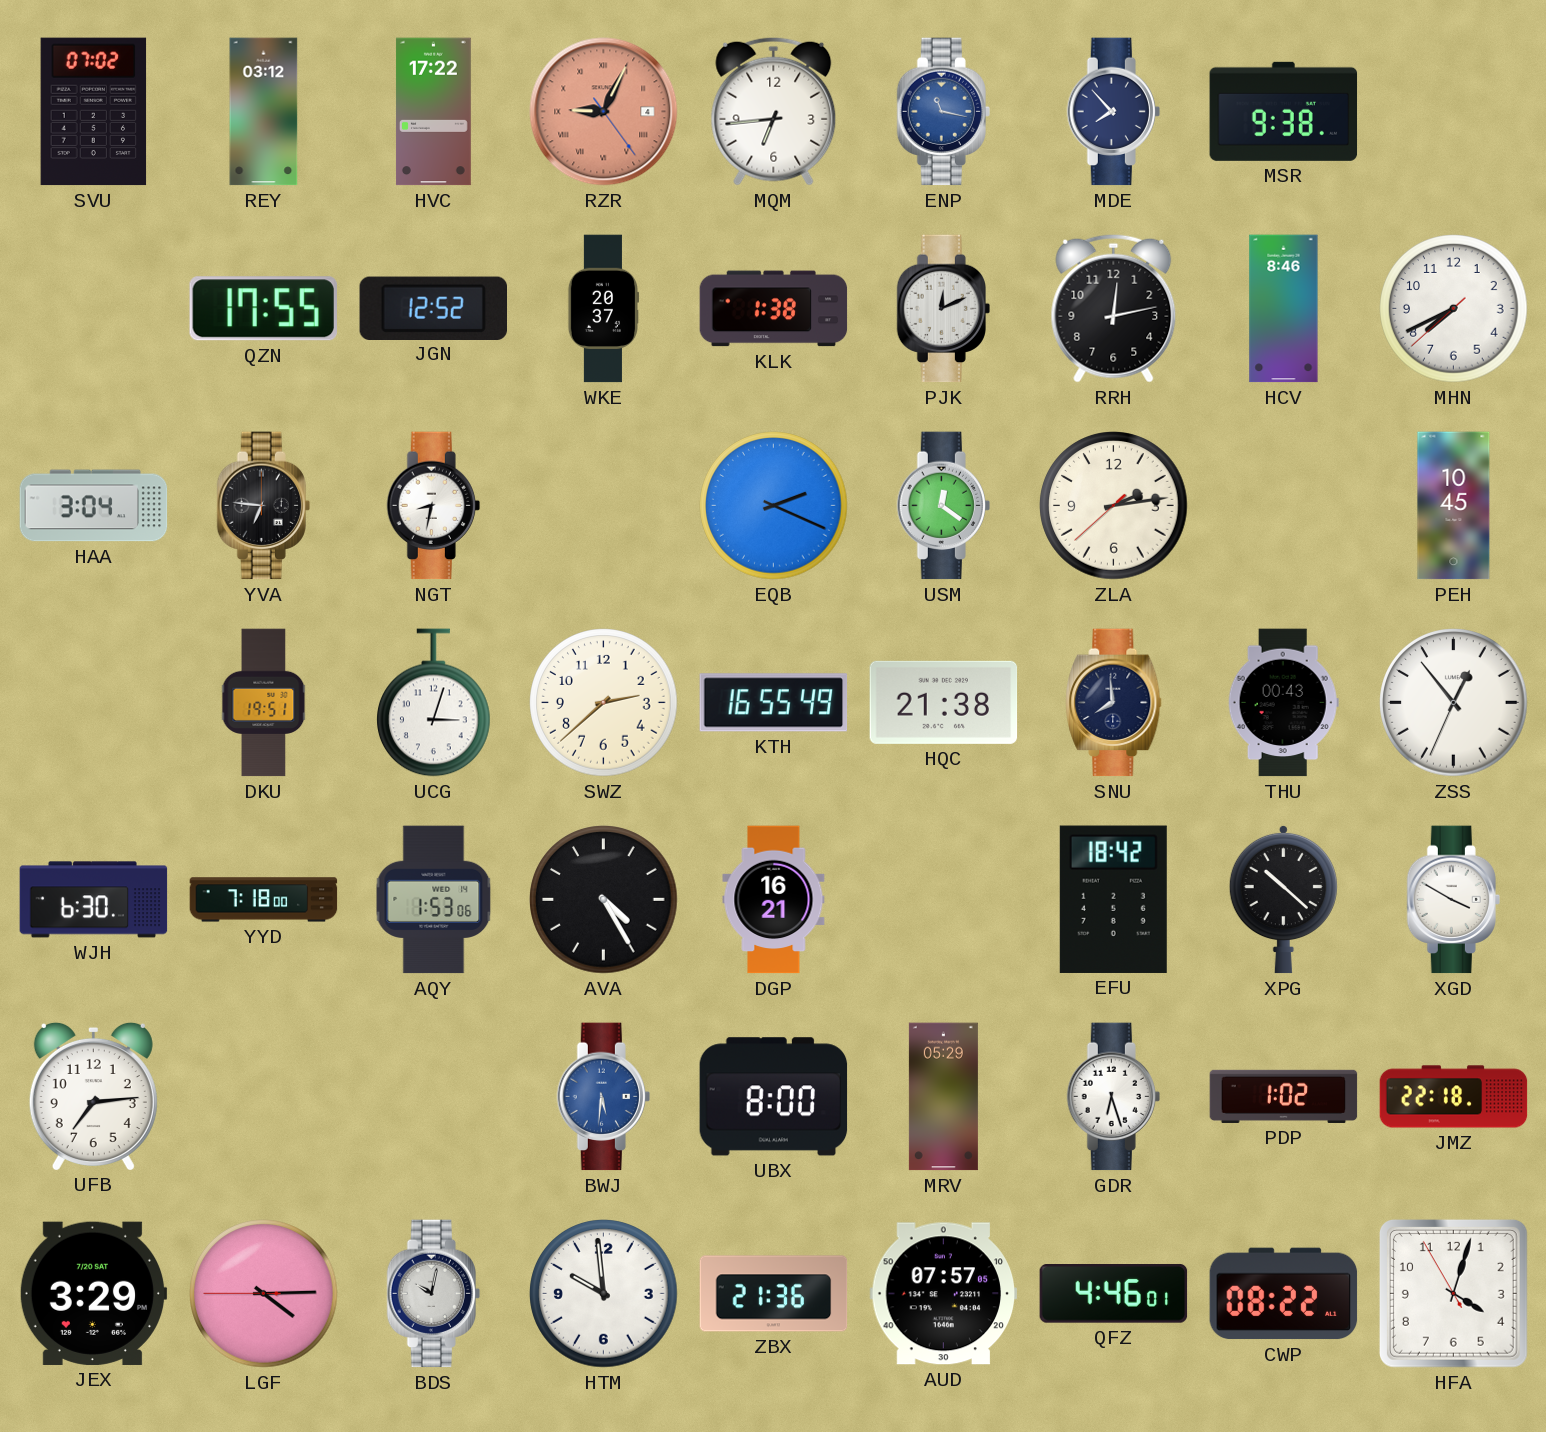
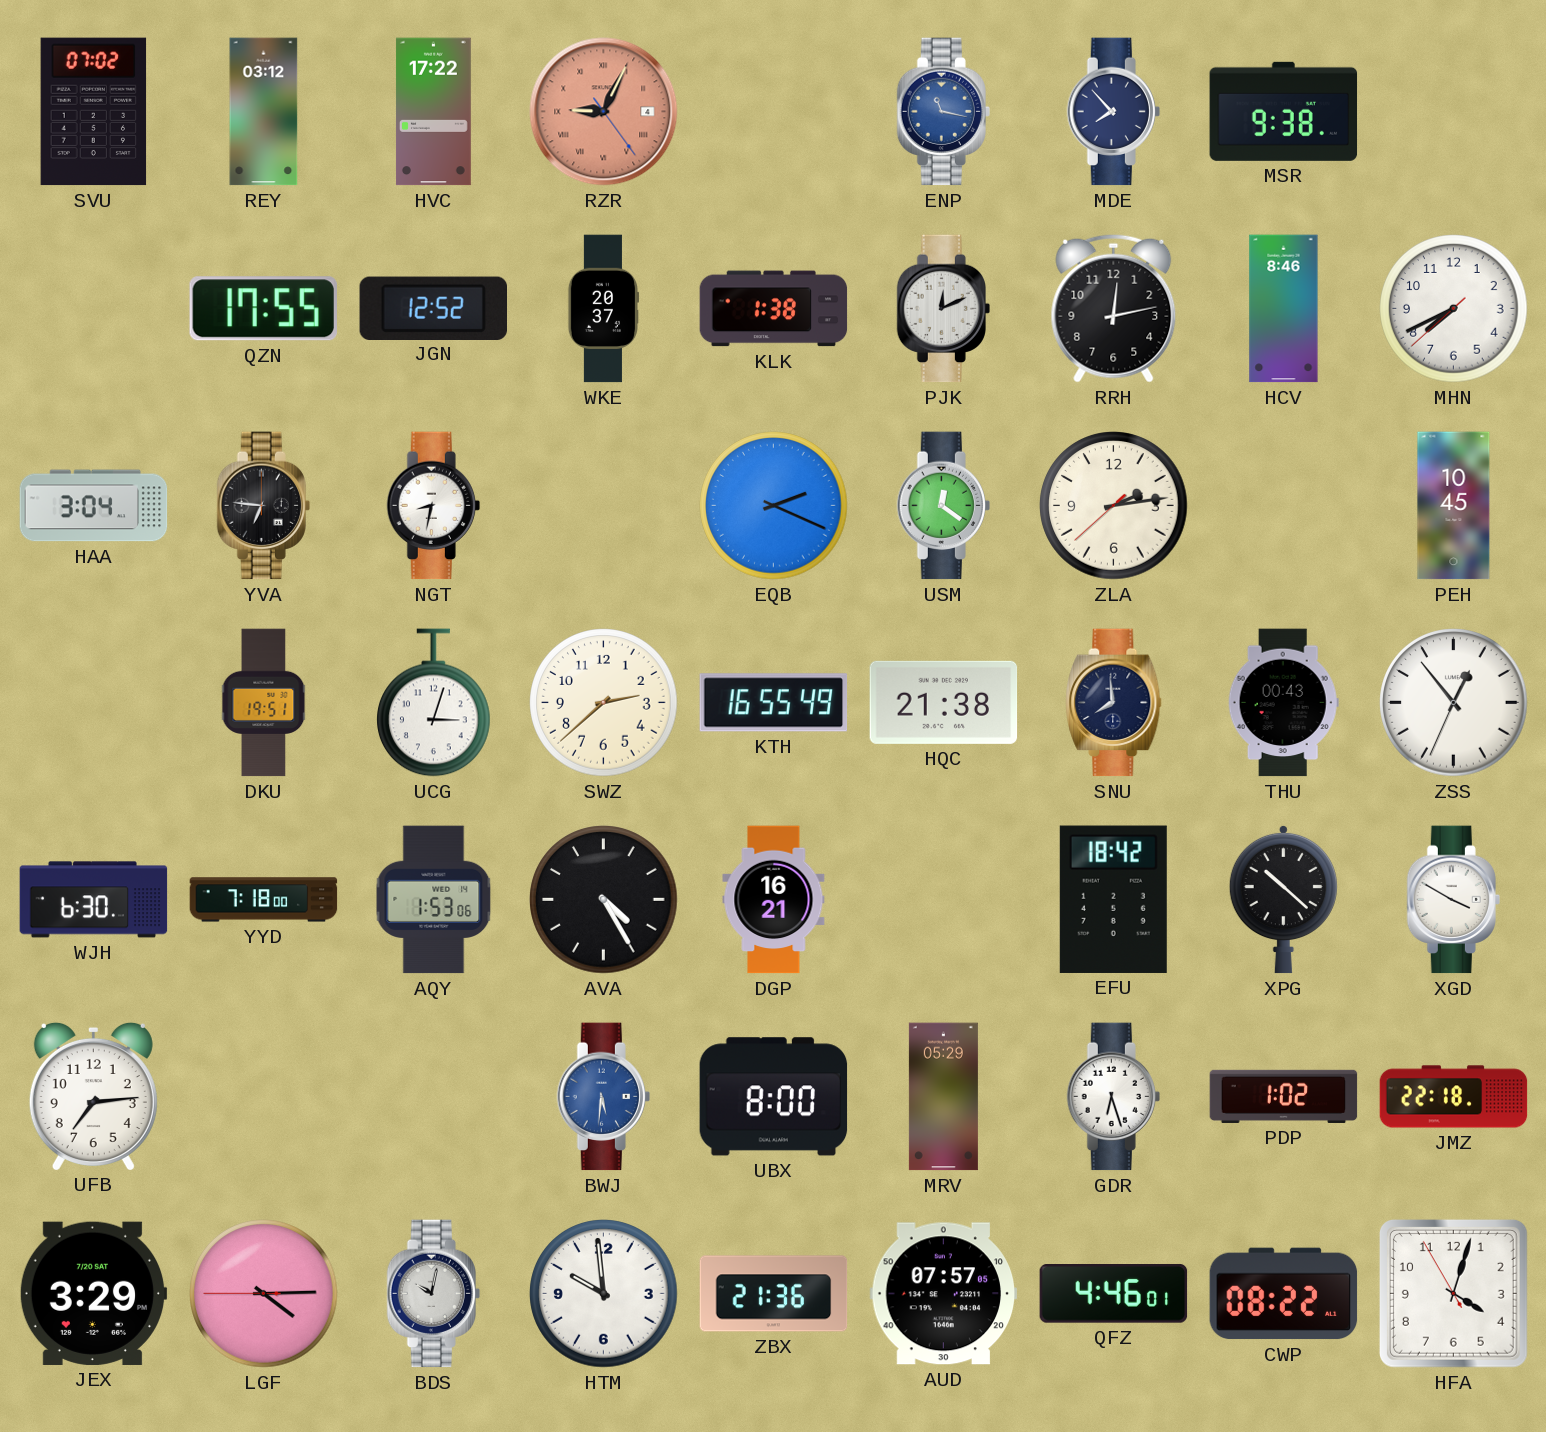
MQM: 6:44 -> none (774, 111)
